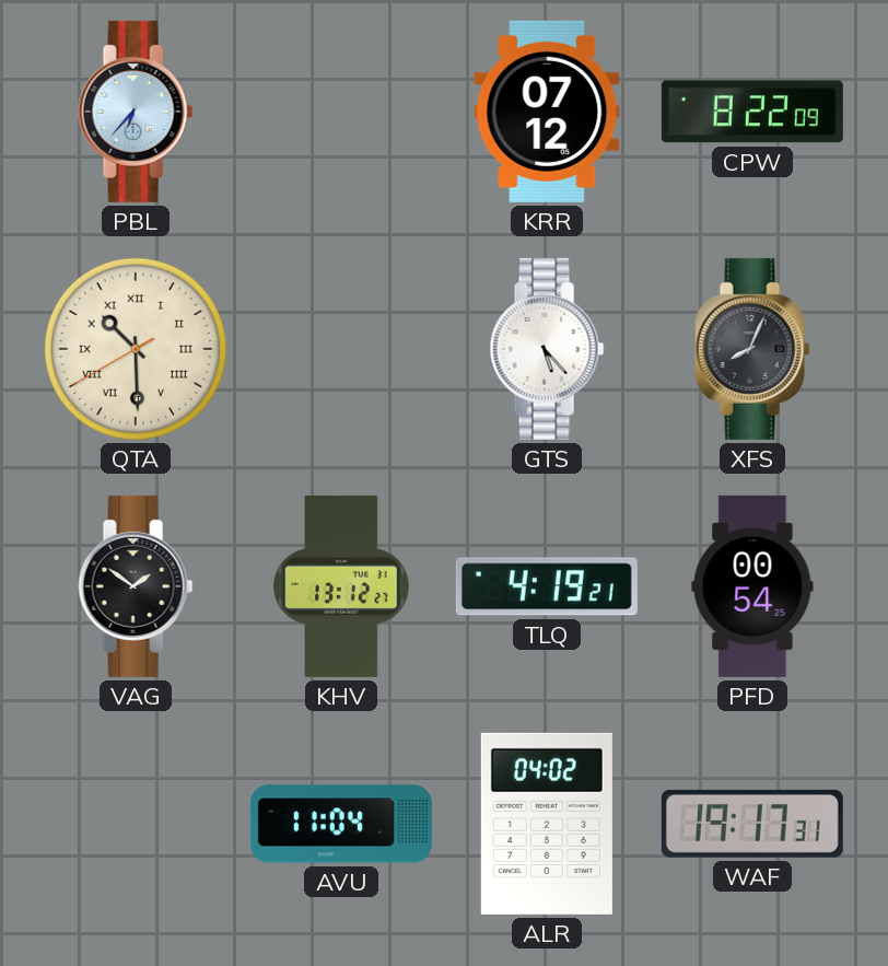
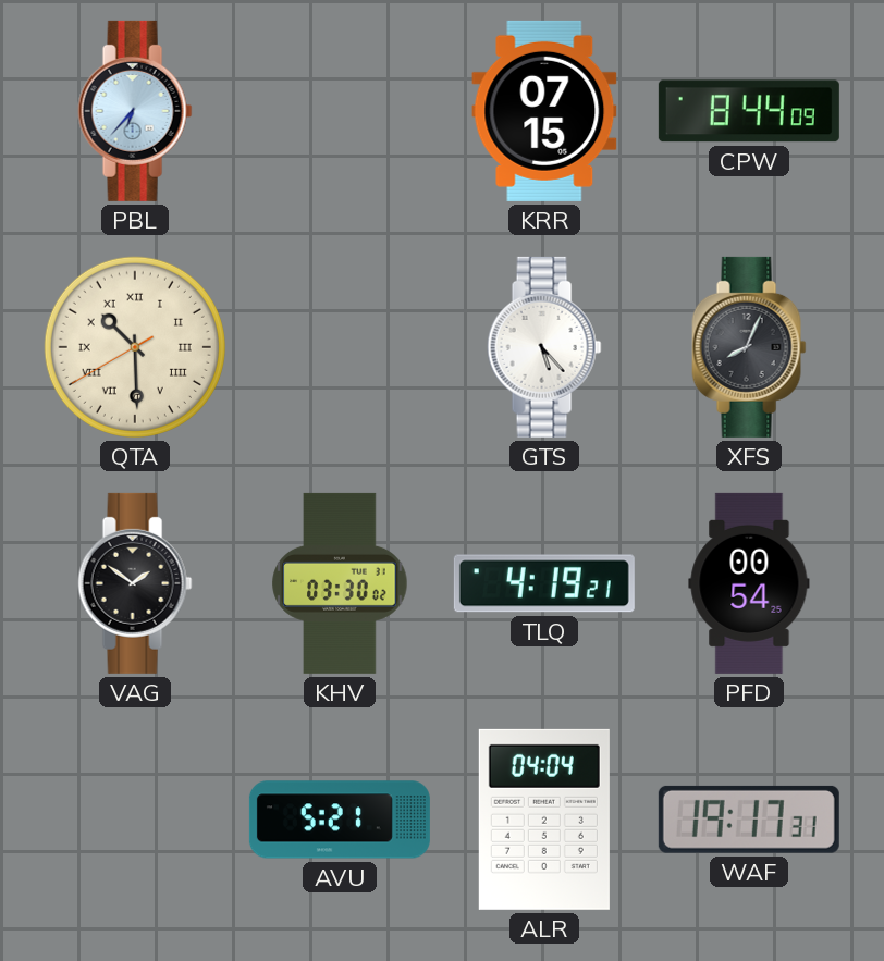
KRR: 07:12 -> 07:15 (544, 111)
CPW: 8:22 -> 8:44 (749, 111)
KHV: 13:12 -> 03:30 (340, 583)
AVU: 11:04 -> 5:21 (340, 820)
ALR: 04:02 -> 04:04 (544, 820)
